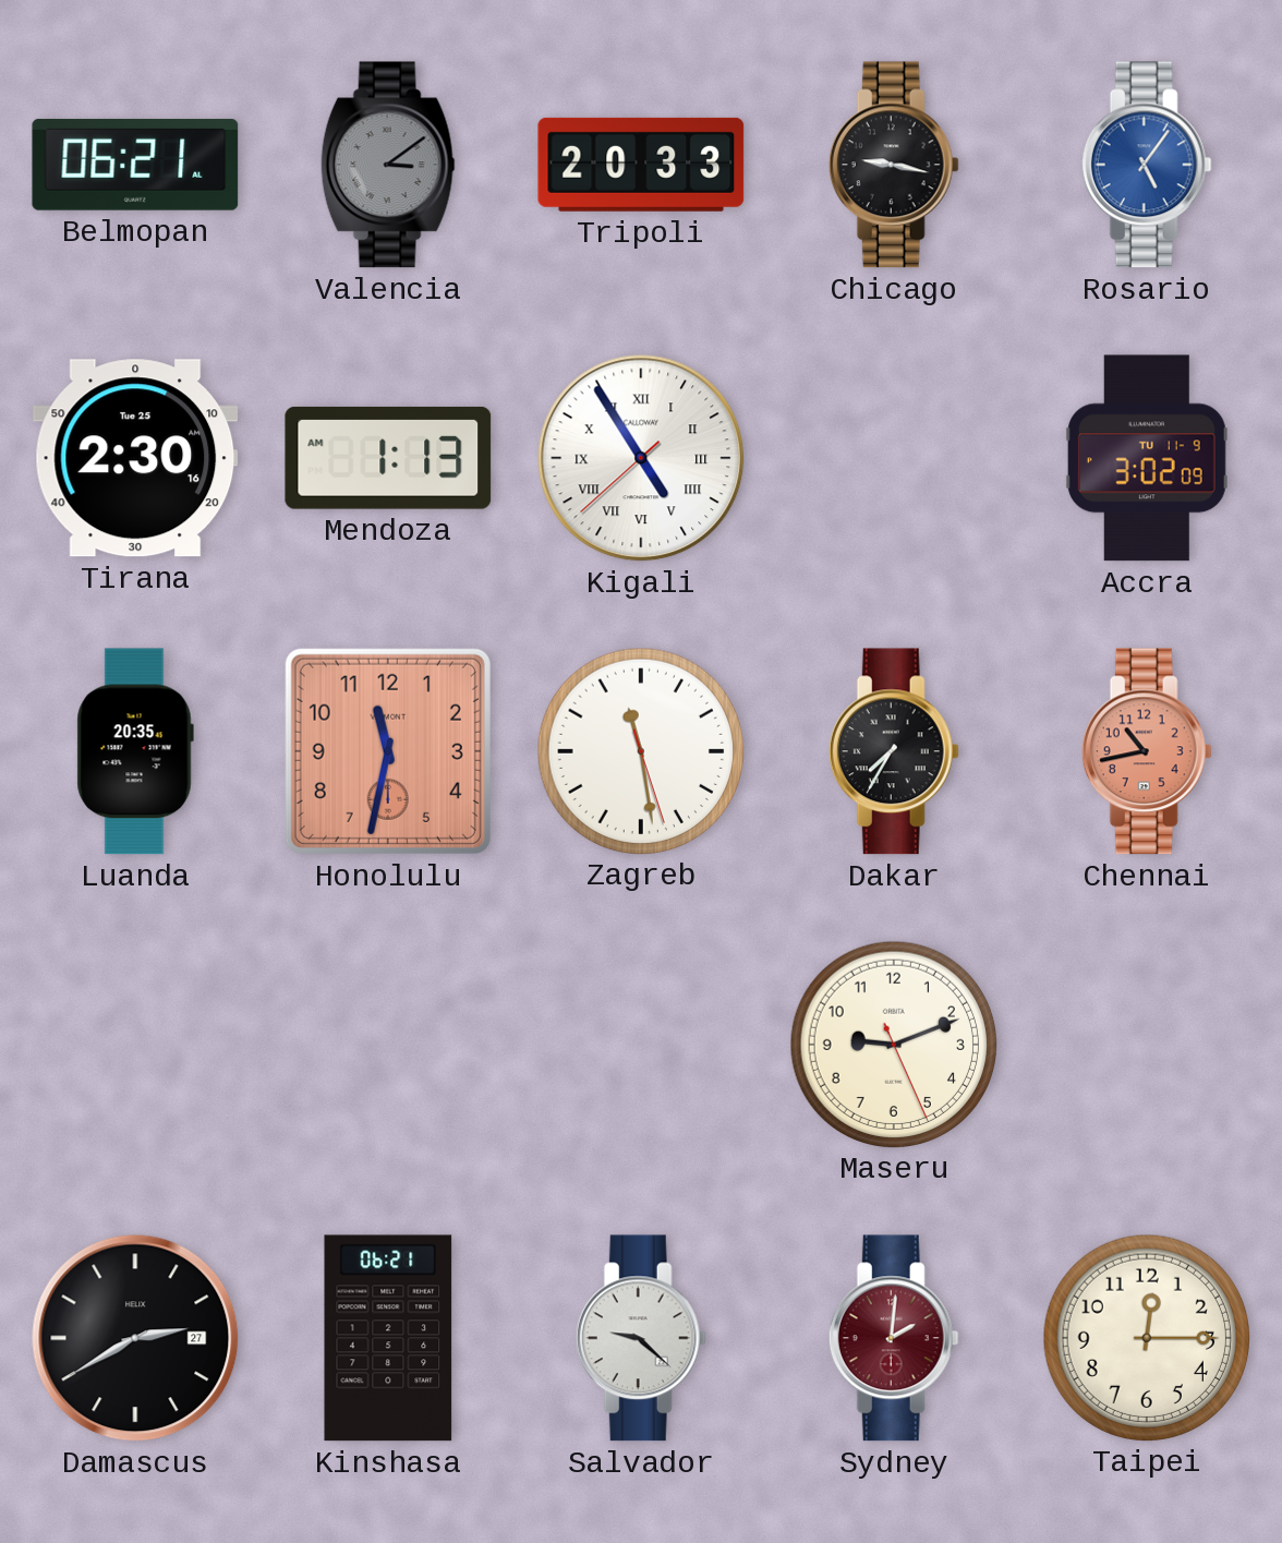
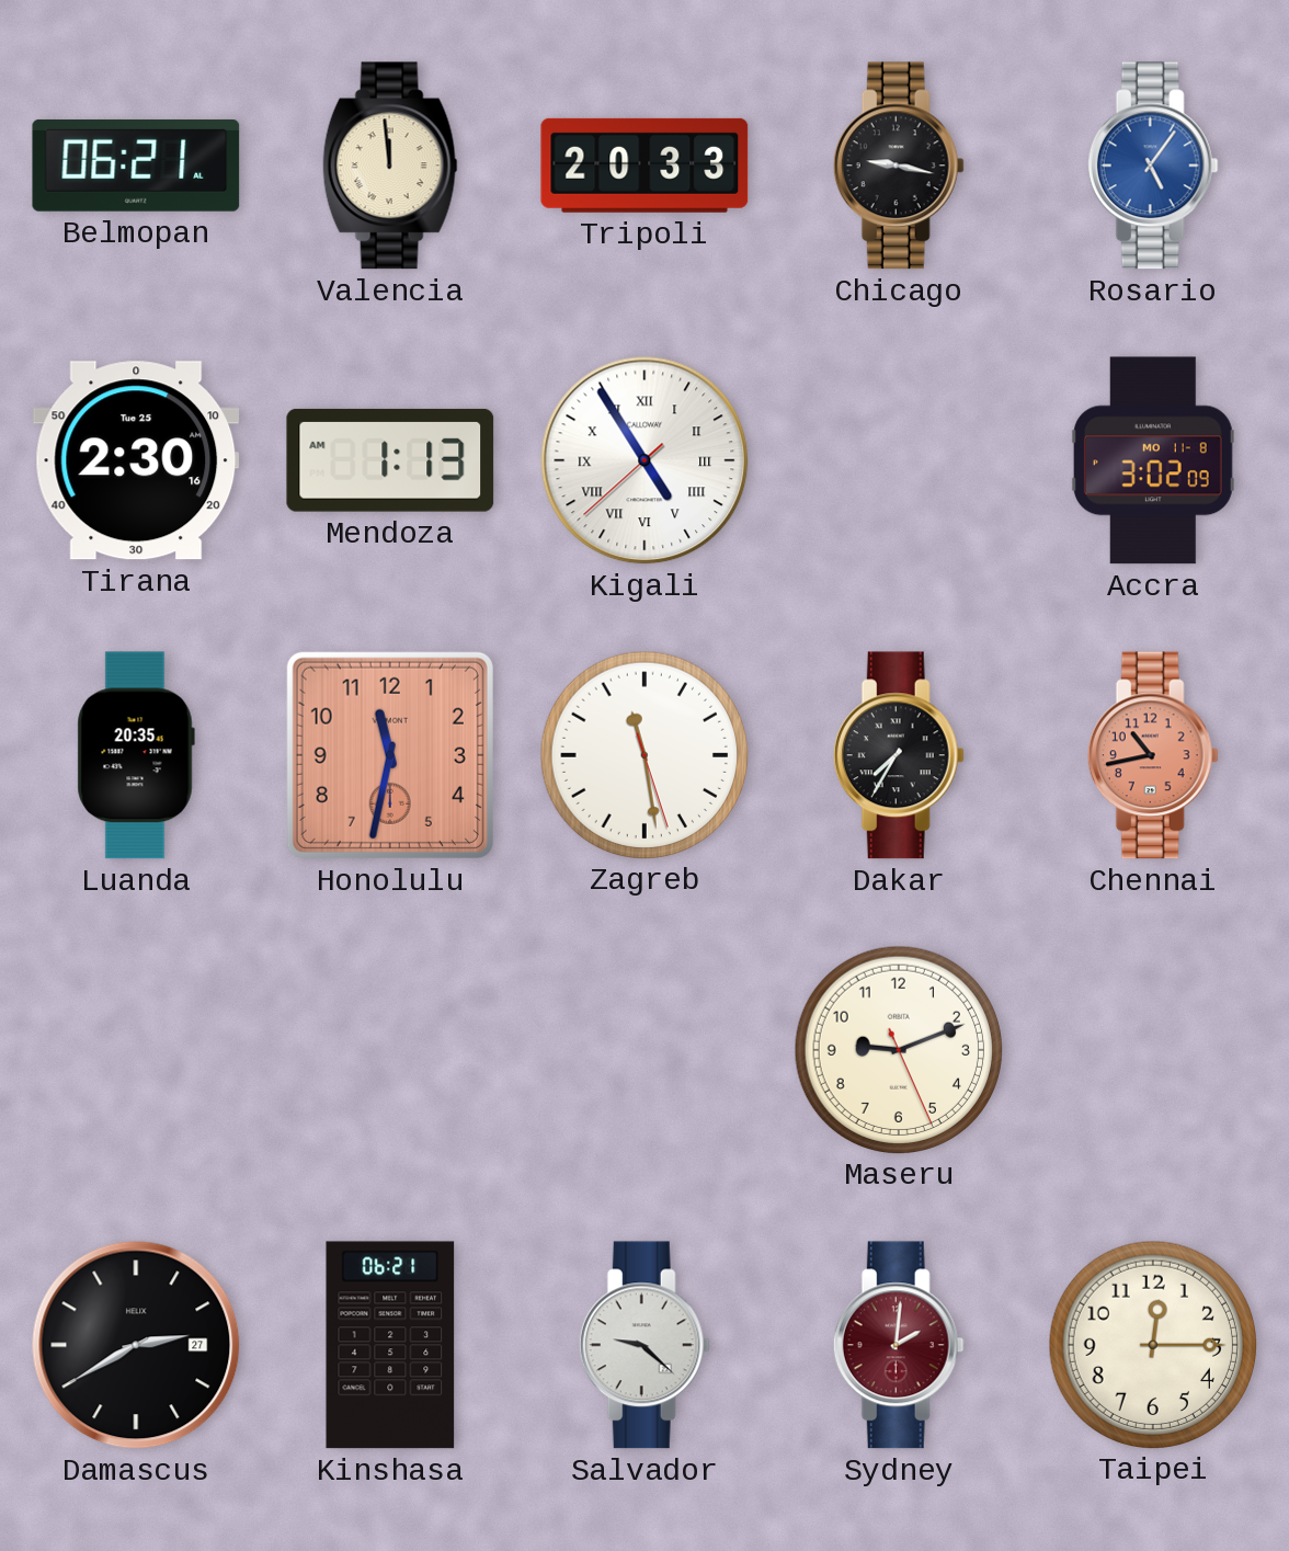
Valencia: 3:09 -> 11:59 (390, 166)
Valencia dial: grey -> cream (390, 166)
Accra date: TU 11-9 -> MO 11-8 (1153, 460)
